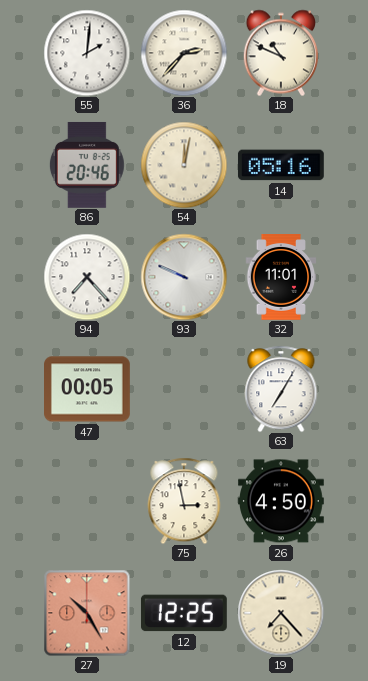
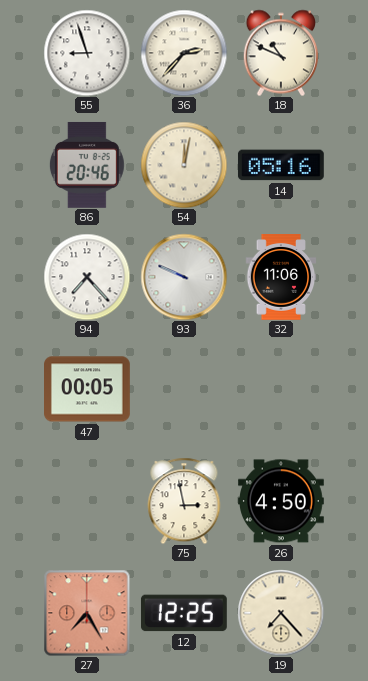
55: 2:01 -> 8:57 (87, 53)
32: 11:01 -> 11:06 (281, 278)
63: 7:05 -> none (281, 389)
27: 10:25 -> 7:25 (87, 613)
